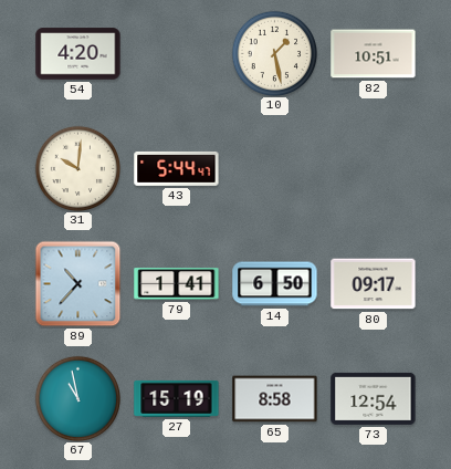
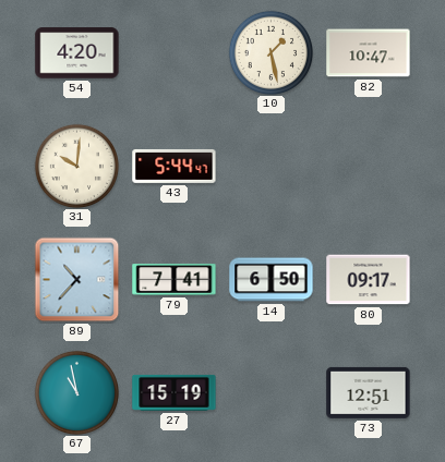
82: 10:51 -> 10:47 (369, 53)
79: 1:41 -> 7:41 (175, 280)
65: 8:58 -> none (275, 399)
73: 12:54 -> 12:51 (369, 392)
